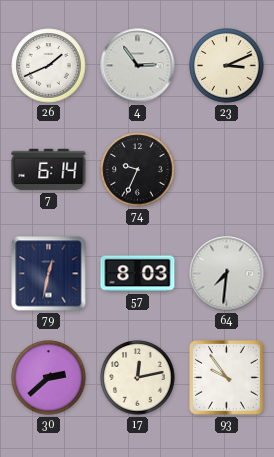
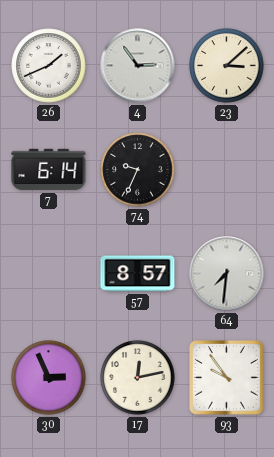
23: 3:11 -> 3:08 (227, 66)
79: 12:32 -> none (49, 274)
57: 8:03 -> 8:57 (138, 274)
30: 2:38 -> 2:56 (49, 378)
